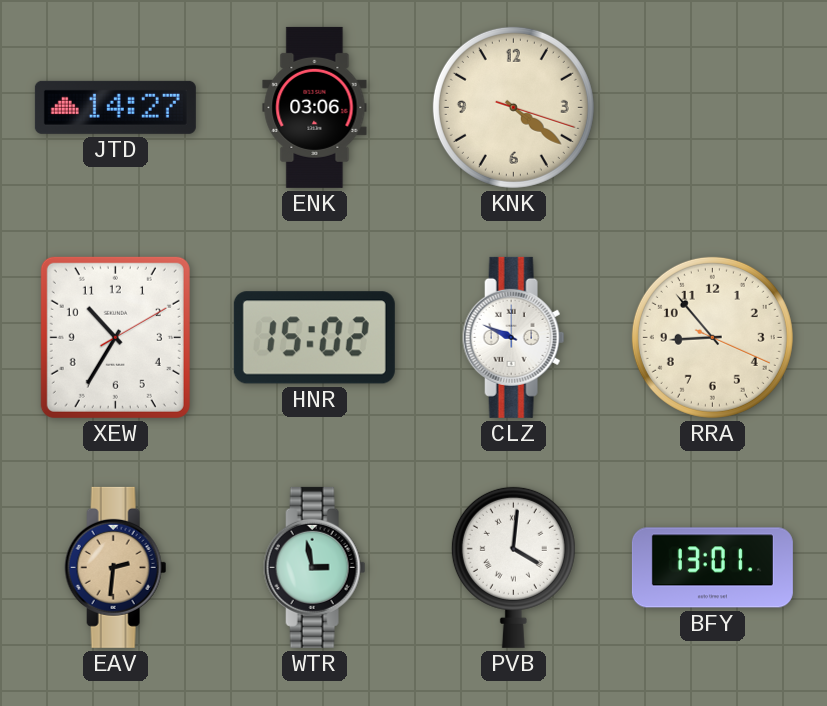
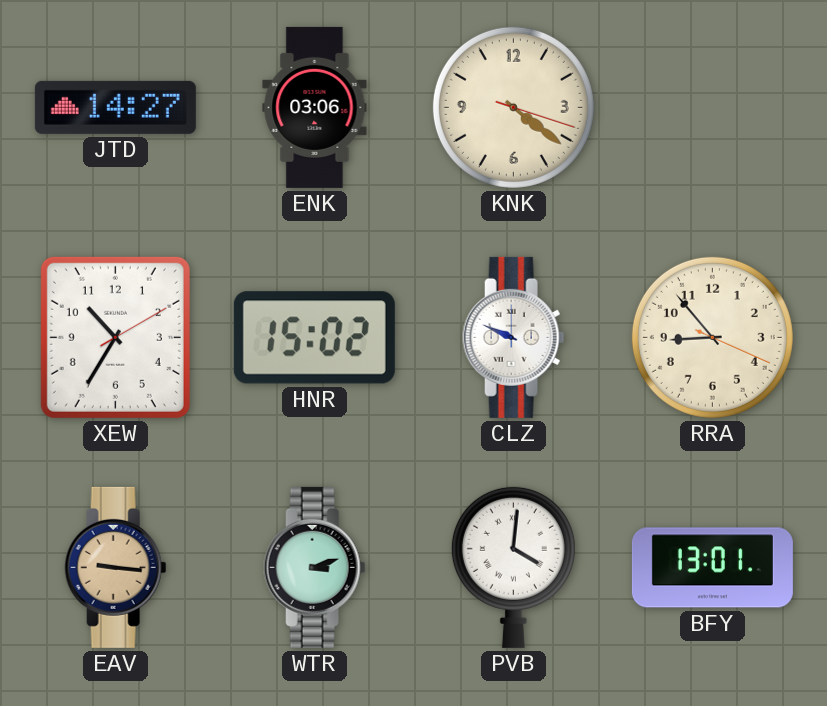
EAV: 2:31 -> 9:16 (116, 567)
WTR: 2:58 -> 3:12 (315, 567)
